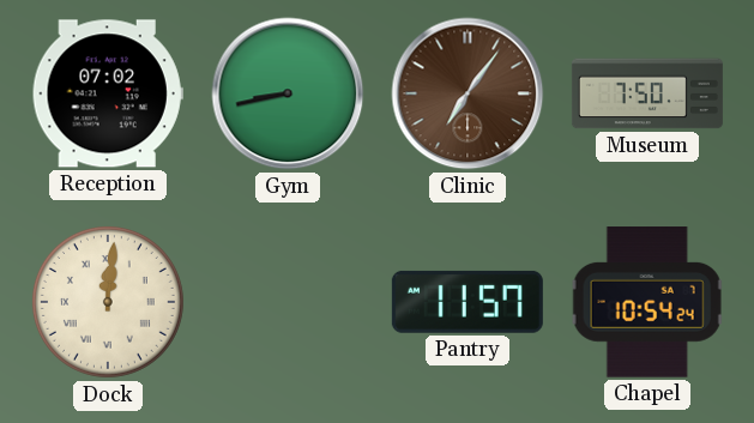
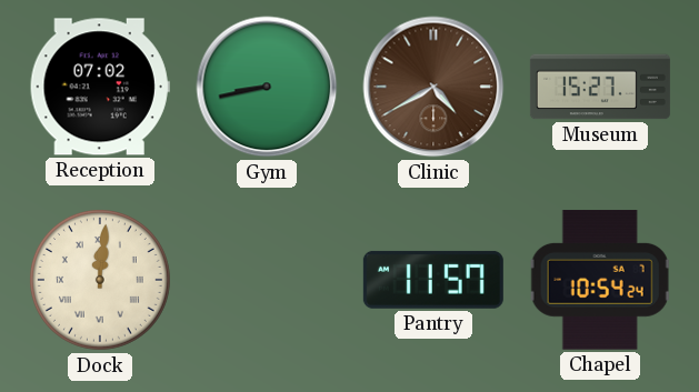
Clinic: 7:06 -> 4:40 (433, 87)
Museum: 7:50 -> 15:27 (600, 87)
